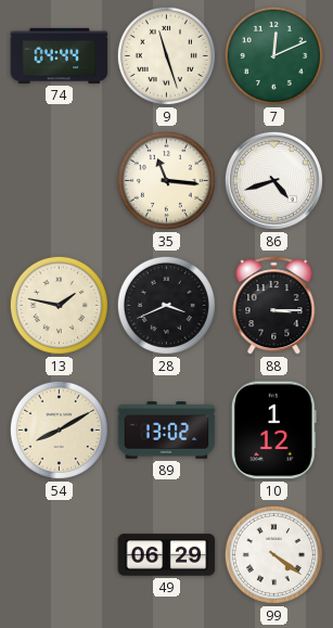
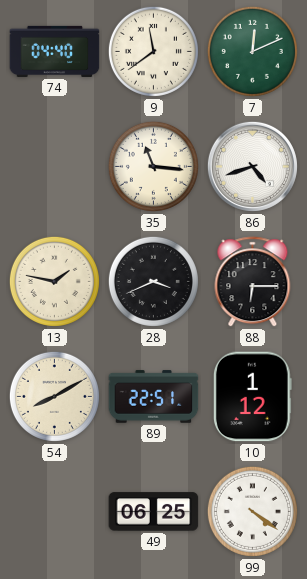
74: 04:44 -> 04:40 (55, 51)
9: 11:27 -> 11:39 (153, 51)
88: 3:15 -> 6:15 (253, 282)
89: 13:02 -> 22:51 (154, 397)
49: 06:29 -> 06:25 (154, 512)
